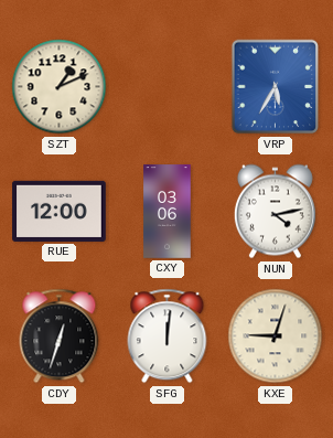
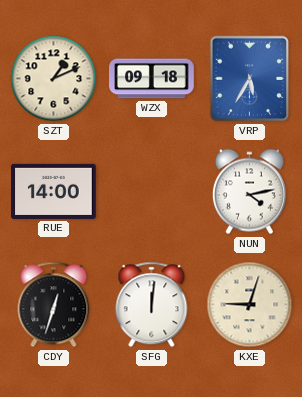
WZX: none -> 09:18 (152, 79)
RUE: 12:00 -> 14:00 (54, 191)
CXY: 03:06 -> none (168, 212)
